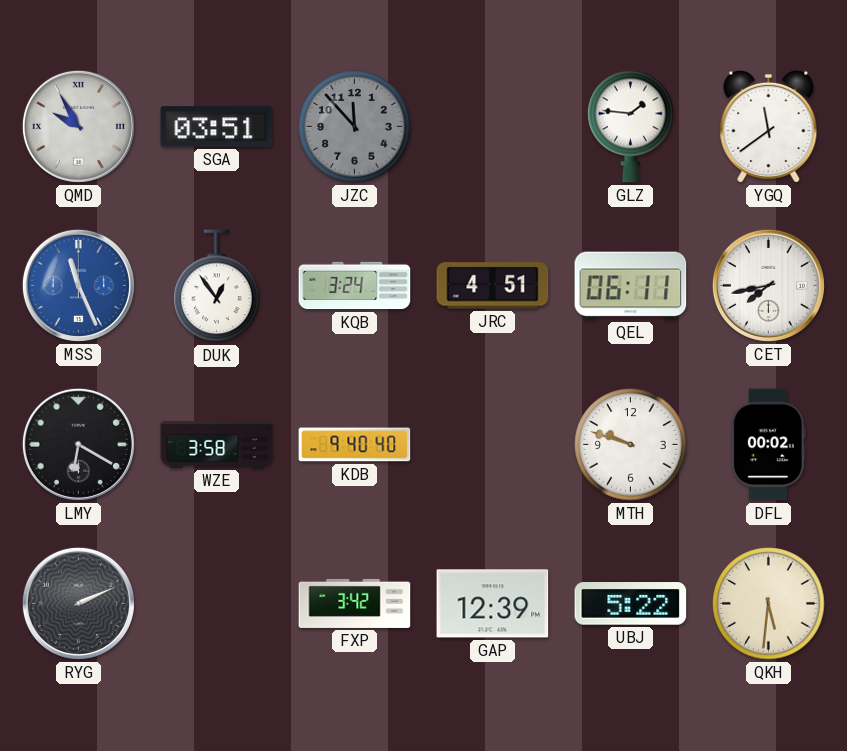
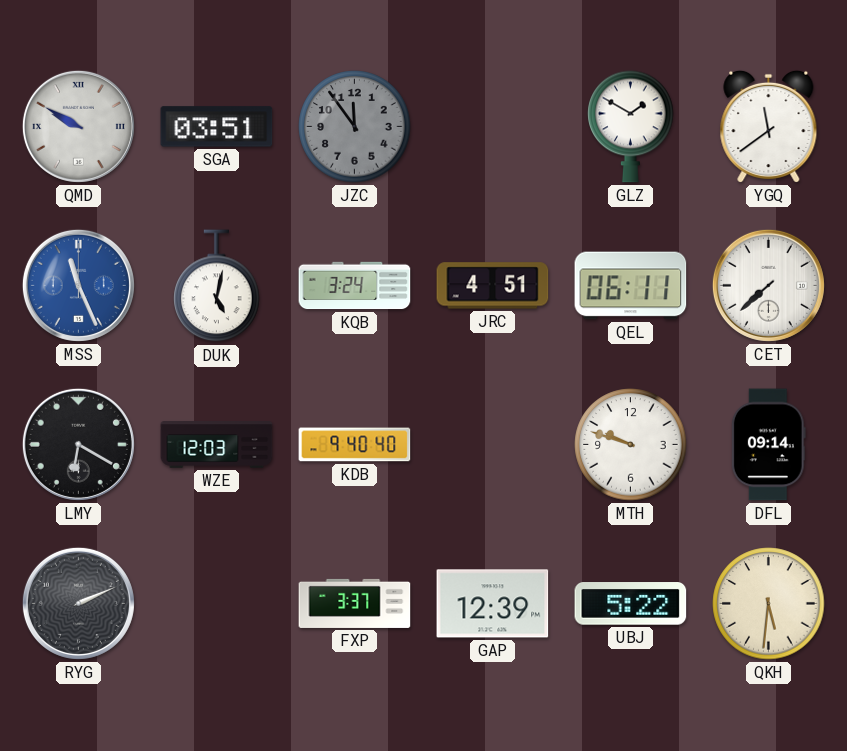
QMD: 9:55 -> 9:50 (78, 126)
JZC: 11:53 -> 11:54 (355, 127)
GLZ: 1:46 -> 1:50 (631, 126)
DUK: 12:54 -> 5:02 (217, 286)
CET: 7:43 -> 7:38 (768, 285)
WZE: 3:58 -> 12:03 (217, 445)
DFL: 00:02 -> 09:14 (768, 445)
FXP: 3:42 -> 3:37 (355, 603)
